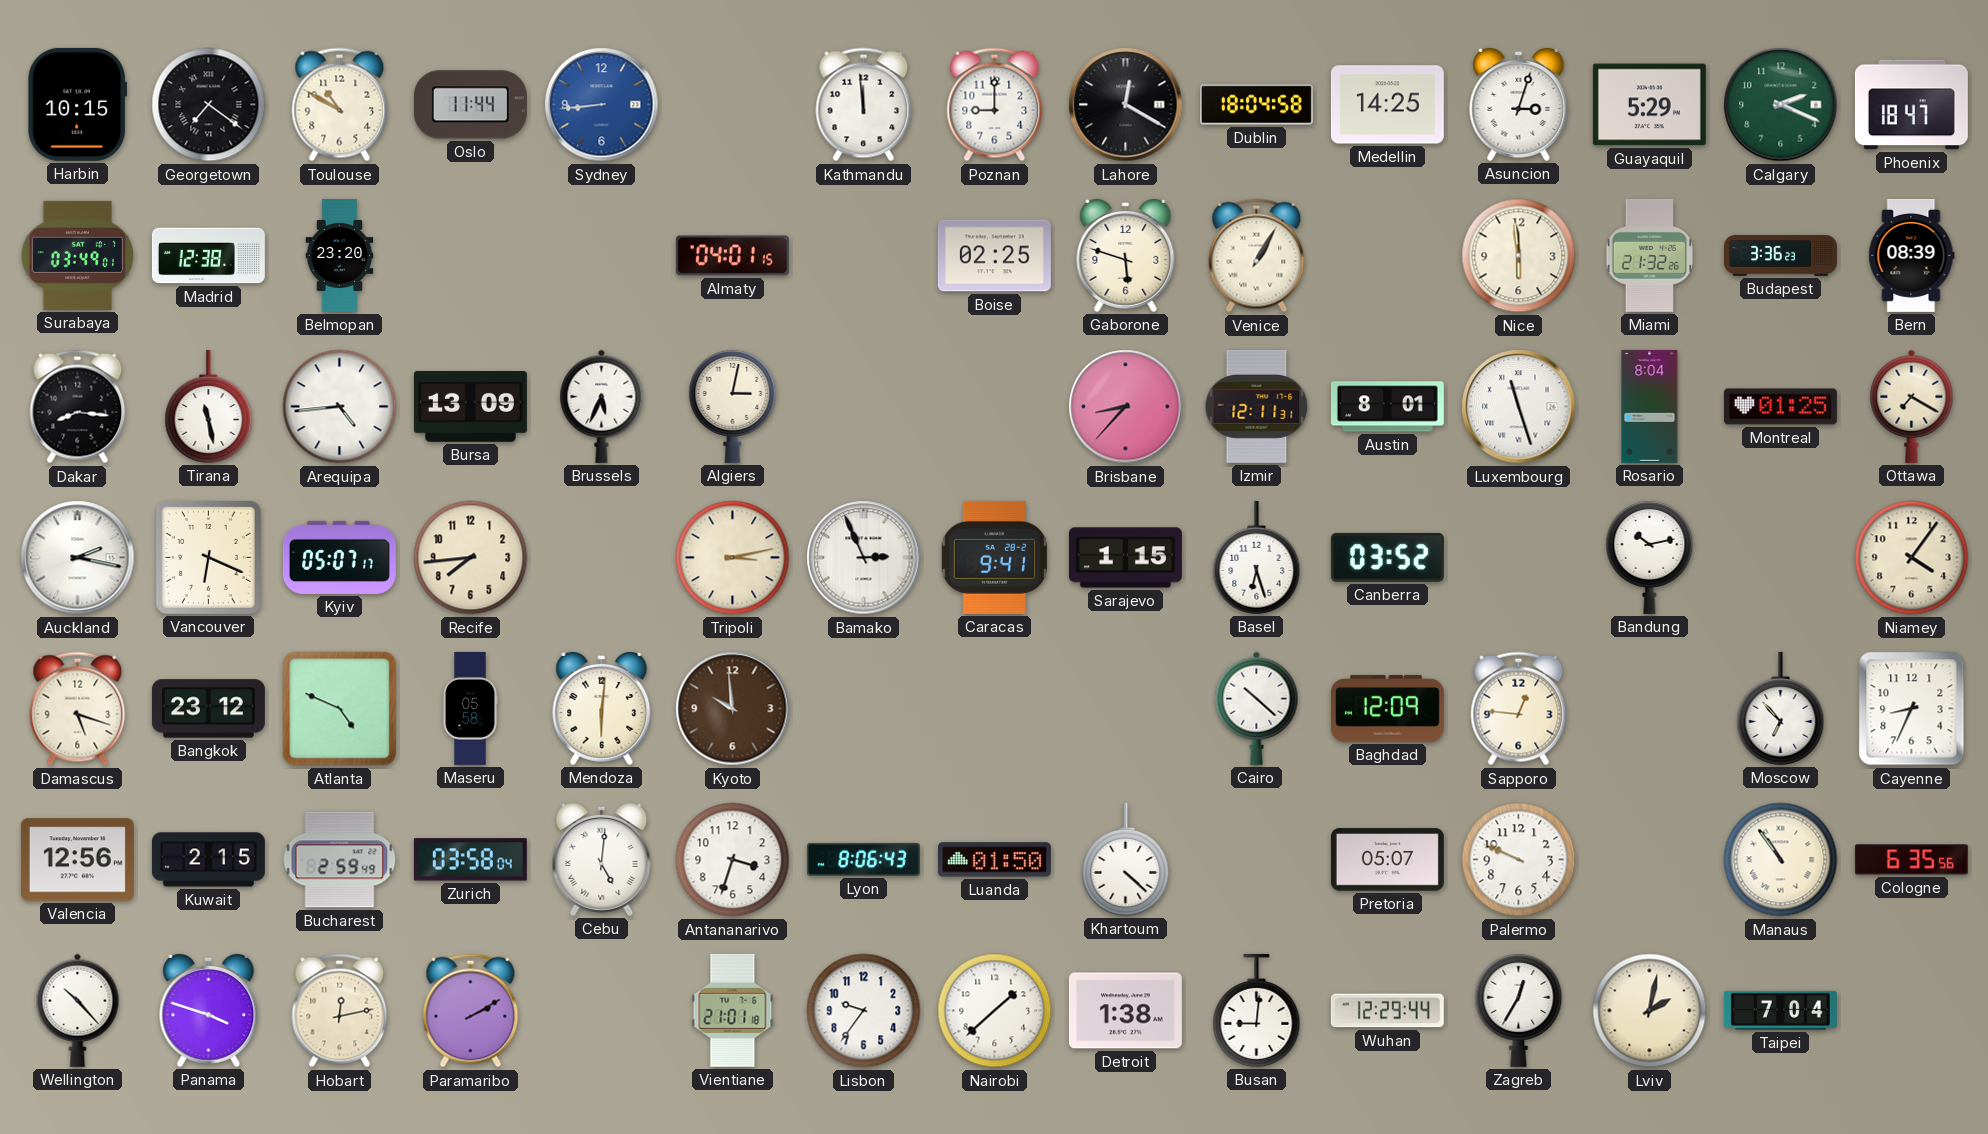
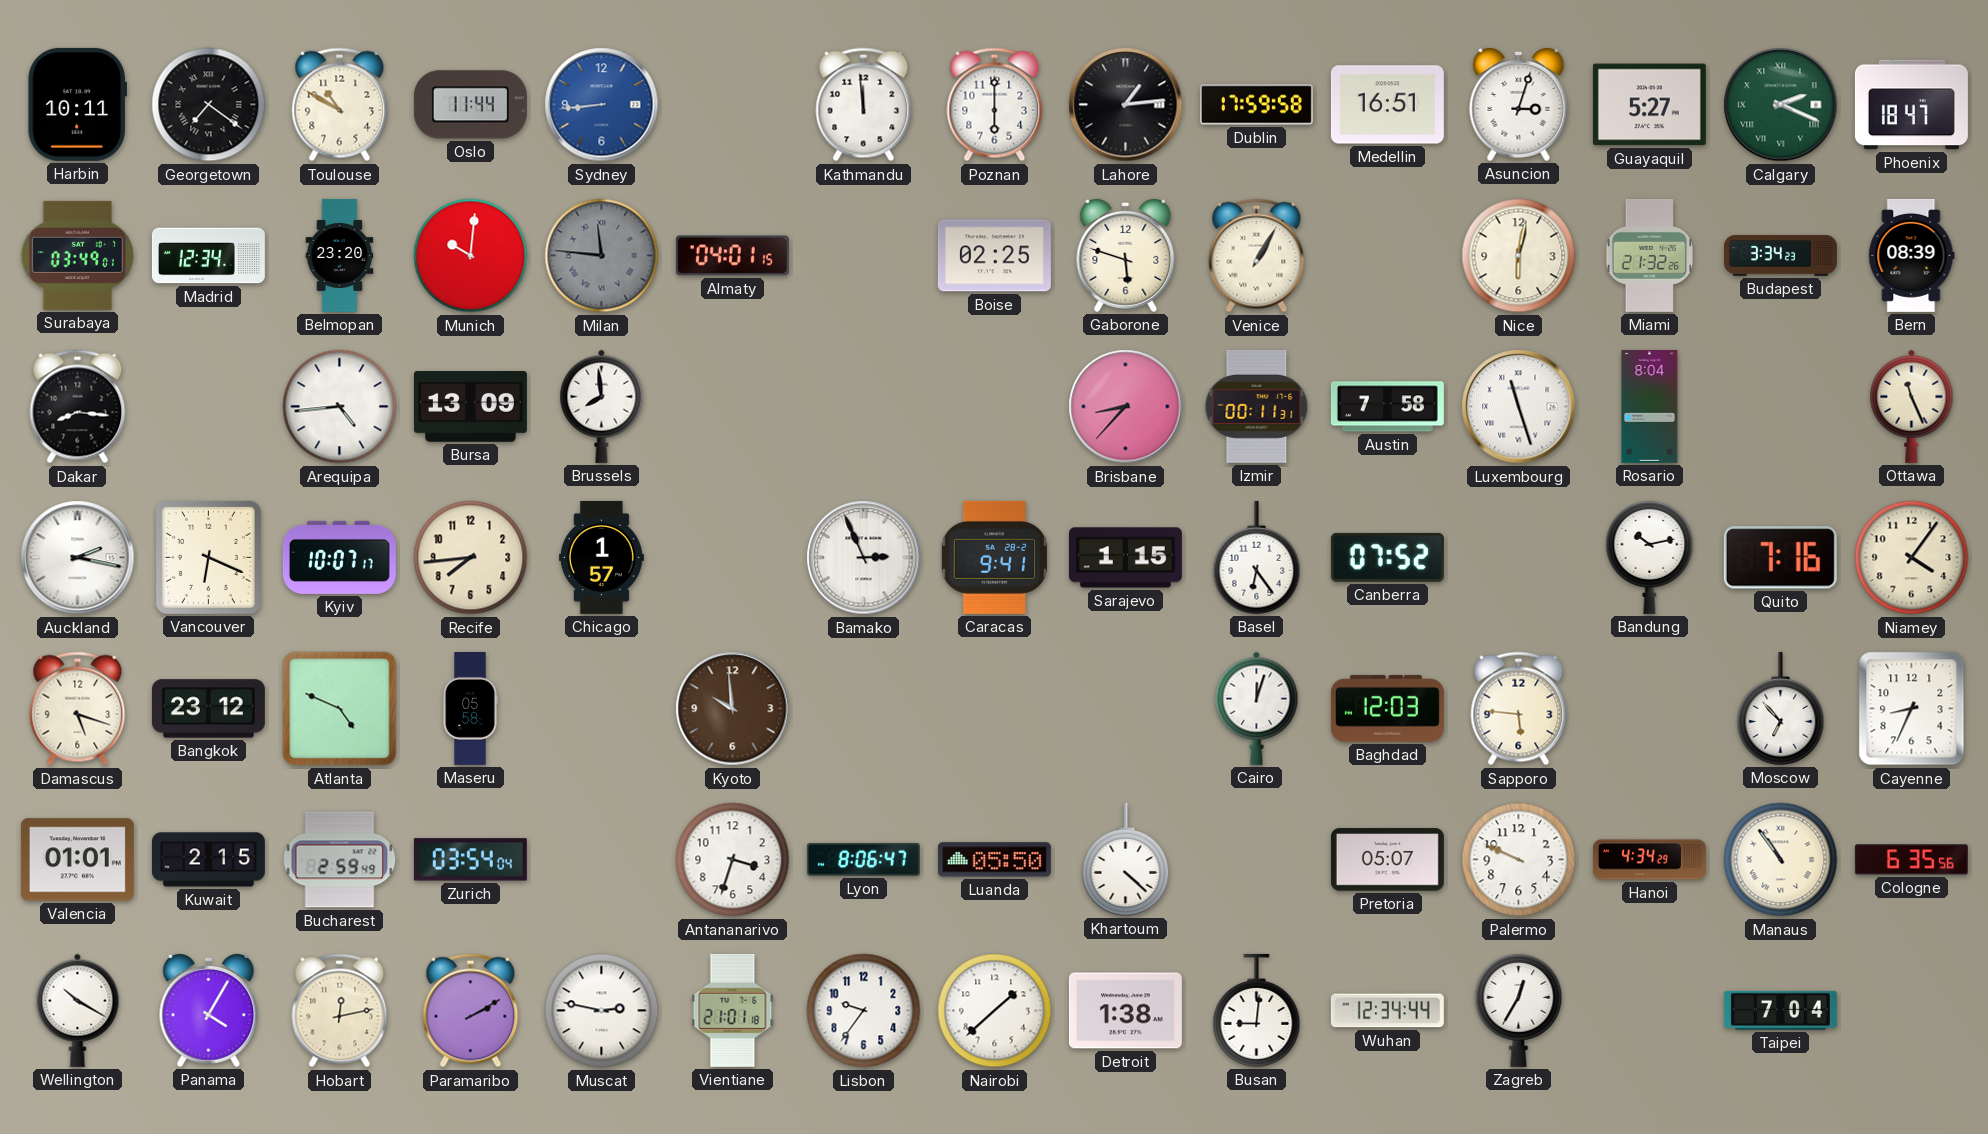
Harbin: 10:15 -> 10:11 (77, 104)
Poznan: 9:00 -> 6:00 (995, 105)
Lahore: 12:20 -> 1:14 (1126, 105)
Dublin: 18:04 -> 17:59 (1256, 105)
Medellin: 14:25 -> 16:51 (1387, 105)
Guayaquil: 5:29 -> 5:27 (1649, 105)
Calgary numerals: Arabic -> Roman (1781, 105)
Madrid: 12:38 -> 12:34 (208, 256)
Munich: none -> 10:01 (471, 256)
Milan: none -> 11:46 (602, 256)
Nice: 5:59 -> 6:02 (1519, 256)
Budapest: 3:36 -> 3:34 (1780, 256)
Tirana: 11:28 -> none (209, 406)
Brussels: 5:34 -> 7:59 (602, 406)
Algiers: 3:02 -> none (733, 406)
Izmir: 12:11 -> 00:11 (1257, 406)
Austin: 8:01 -> 7:58 (1387, 407)
Montreal: 01:25 -> none (1780, 407)
Ottawa: 7:20 -> 11:26 (1912, 406)
Kyiv: 05:07 -> 10:07 (339, 557)
Chicago: none -> 1:57 (601, 557)
Tripoli: 3:13 -> none (733, 558)
Basel: 6:27 -> 6:24 (1257, 557)
Canberra: 03:52 -> 07:52 (1387, 557)
Quito: none -> 7:16 (1780, 558)
Mendoza: 6:01 -> none (602, 708)
Cairo: 10:22 -> 12:03 (1257, 708)
Baghdad: 12:09 -> 12:03 (1387, 708)
Sapporo: 12:46 -> 5:46 (1519, 709)
Valencia: 12:56 -> 01:01 (77, 860)
Zurich: 03:58 -> 03:54 (470, 860)
Cebu: 5:01 -> none (602, 859)
Lyon: 8:06:43 -> 8:06:47 (863, 859)
Luanda: 01:50 -> 05:50 (994, 860)
Hanoi: none -> 4:34 (1649, 860)
Wellington: 10:23 -> 10:20 (78, 1010)
Panama: 3:48 -> 4:05 (209, 1010)
Muscat: none -> 2:47 (602, 1011)
Wuhan: 12:29 -> 12:34 (1387, 1011)
Lviv: 2:02 -> none (1650, 1011)
